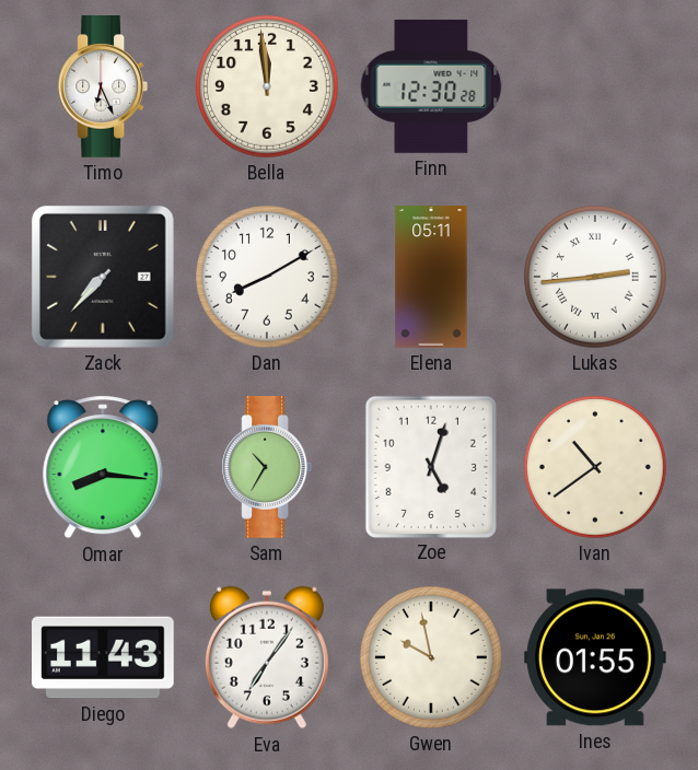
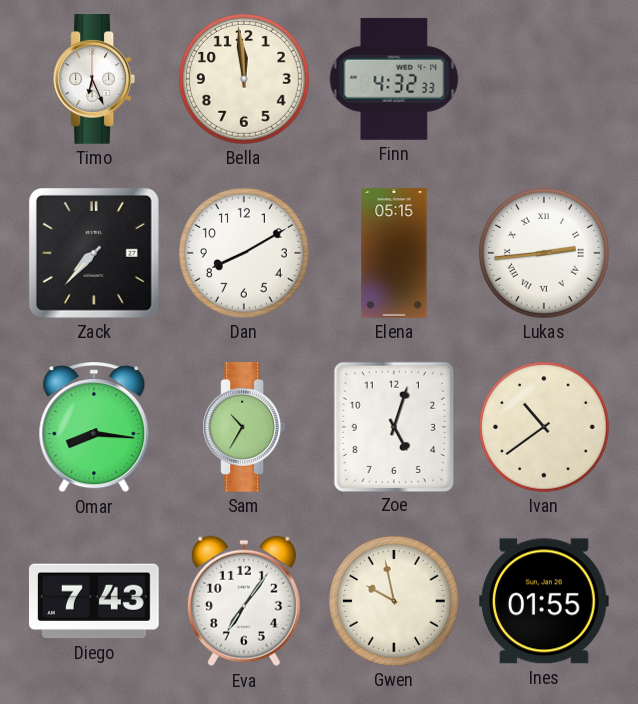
Finn: 12:30 -> 4:32 (394, 79)
Elena: 05:11 -> 05:15 (394, 253)
Diego: 11:43 -> 7:43 (95, 601)
